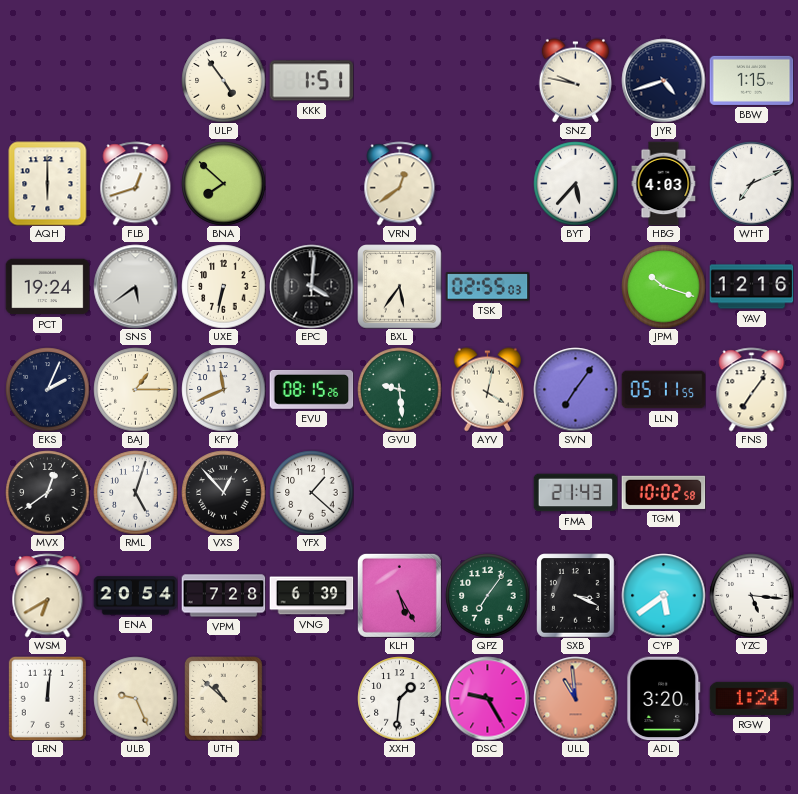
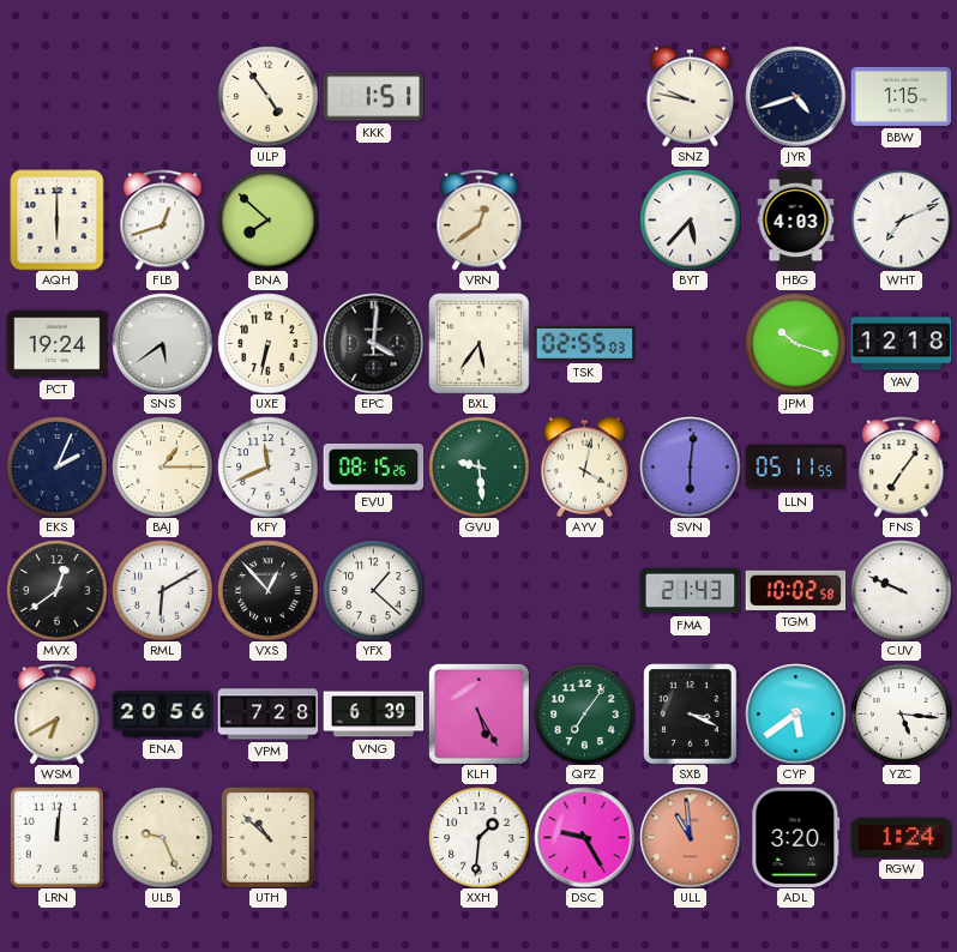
YAV: 12:16 -> 12:18 (901, 344)
SVN: 7:06 -> 6:01 (690, 466)
RML: 5:03 -> 6:10 (162, 590)
CUV: none -> 9:49 (901, 590)
ENA: 20:54 -> 20:56 (162, 715)
